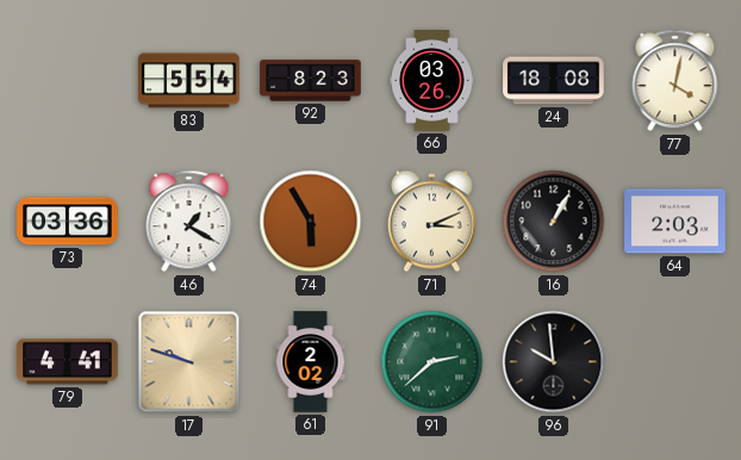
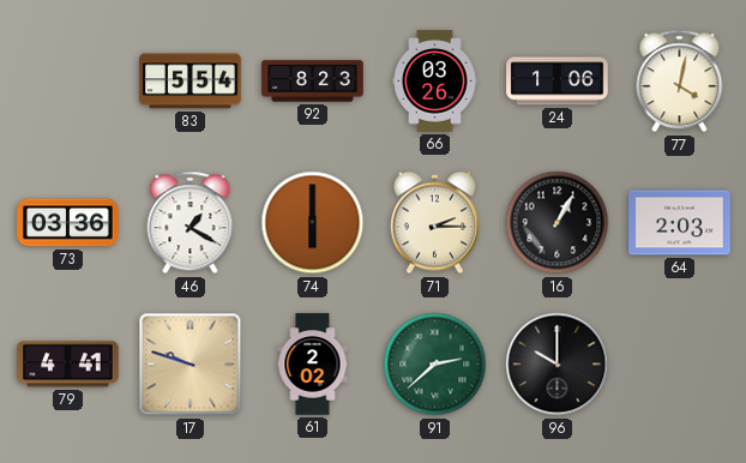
24: 18:08 -> 1:06 (558, 82)
74: 5:55 -> 6:00 (313, 223)
71: 3:11 -> 2:15 (434, 223)
96: 9:59 -> 10:00 (558, 365)
